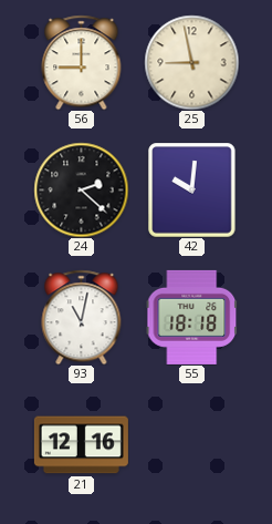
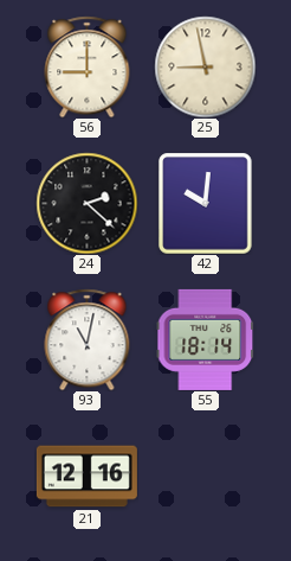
55: 18:18 -> 18:14 (206, 339)
